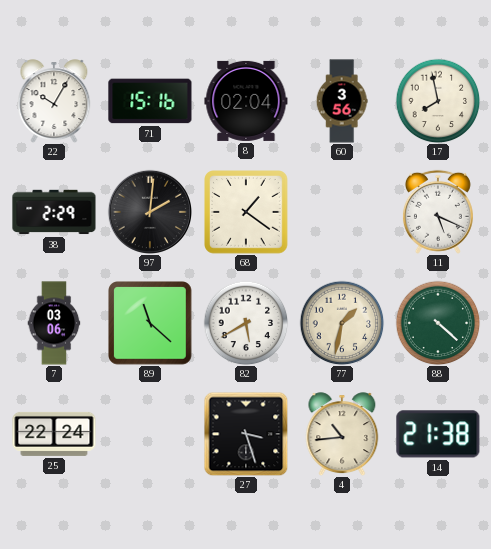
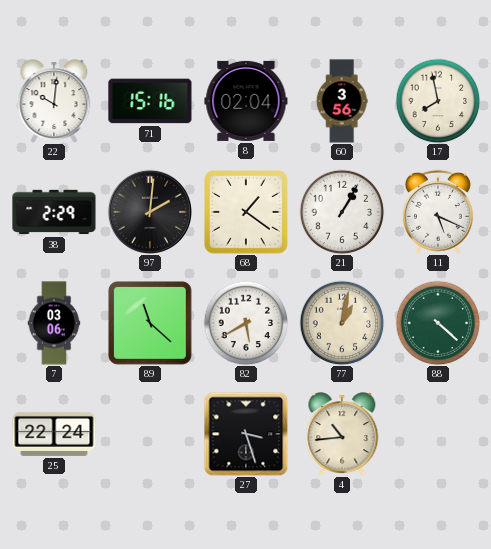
22: 10:05 -> 10:01 (54, 101)
21: none -> 1:05 (342, 212)
77: 1:32 -> 1:02 (342, 323)
14: 21:38 -> none (438, 434)
